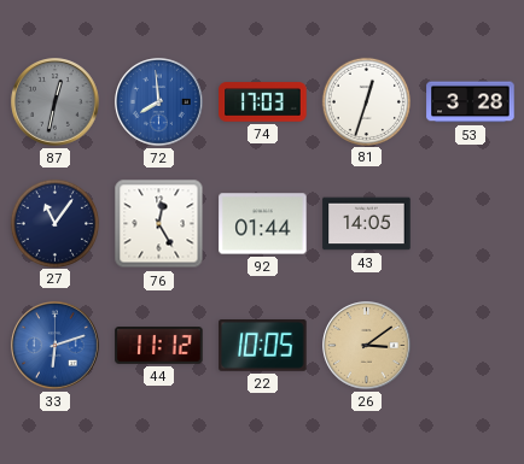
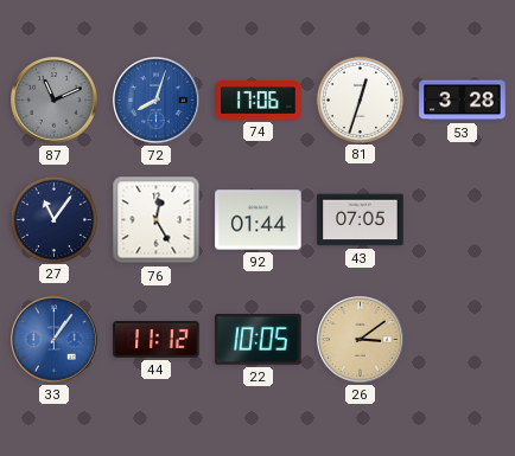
87: 12:32 -> 11:11 (55, 101)
72: 7:59 -> 8:03 (157, 101)
74: 17:03 -> 17:06 (259, 101)
43: 14:05 -> 07:05 (361, 220)
33: 6:12 -> 1:06 (55, 340)
